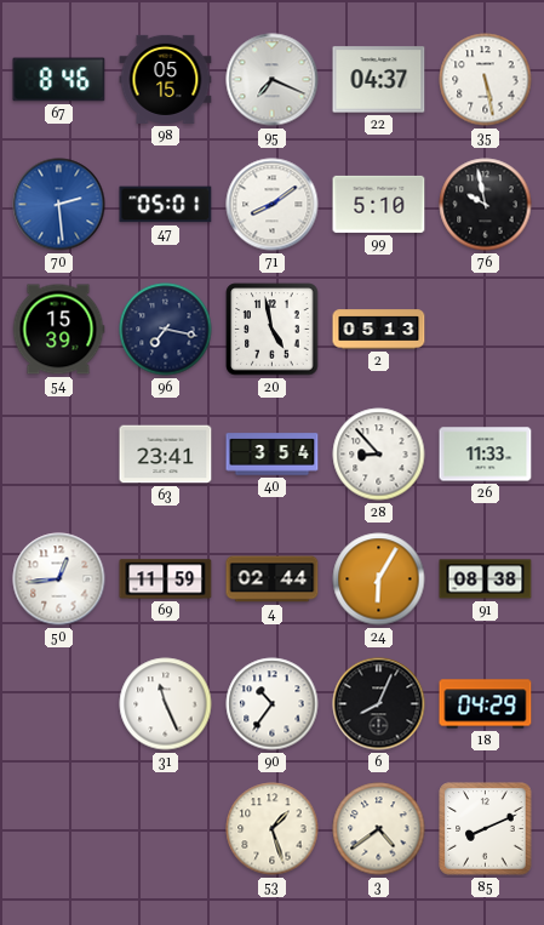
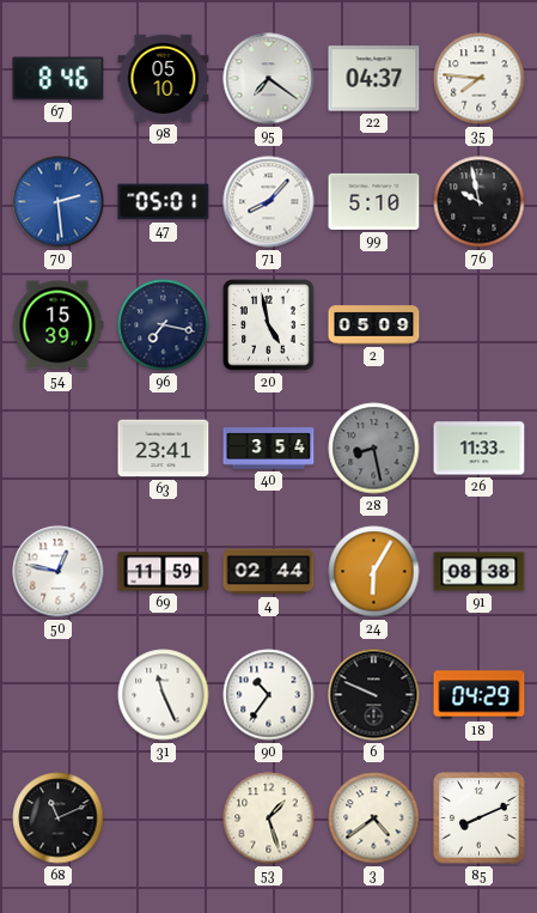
98: 05:15 -> 05:10 (164, 78)
95: 7:19 -> 7:21 (269, 79)
35: 5:28 -> 7:46 (480, 79)
71: 8:09 -> 8:07 (269, 202)
2: 05:13 -> 05:09 (374, 325)
28: 8:53 -> 8:28 (374, 449)
28 dial: white -> grey (374, 449)
50: 12:44 -> 12:47 (59, 572)
6: 8:04 -> 9:49 (374, 695)
68: none -> 11:11 (59, 818)
